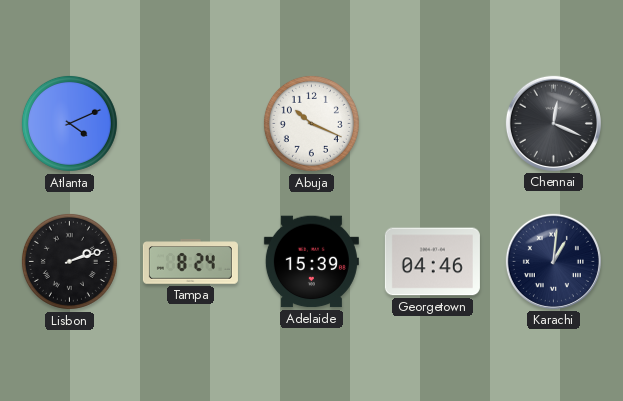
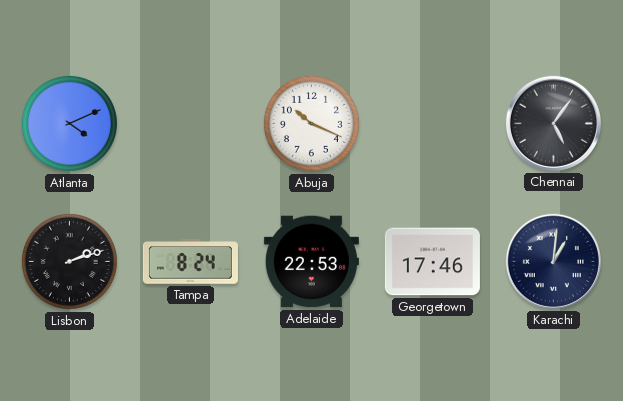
Chennai: 12:19 -> 5:06 (553, 123)
Adelaide: 15:39 -> 22:53 (311, 262)
Georgetown: 04:46 -> 17:46 (432, 262)
